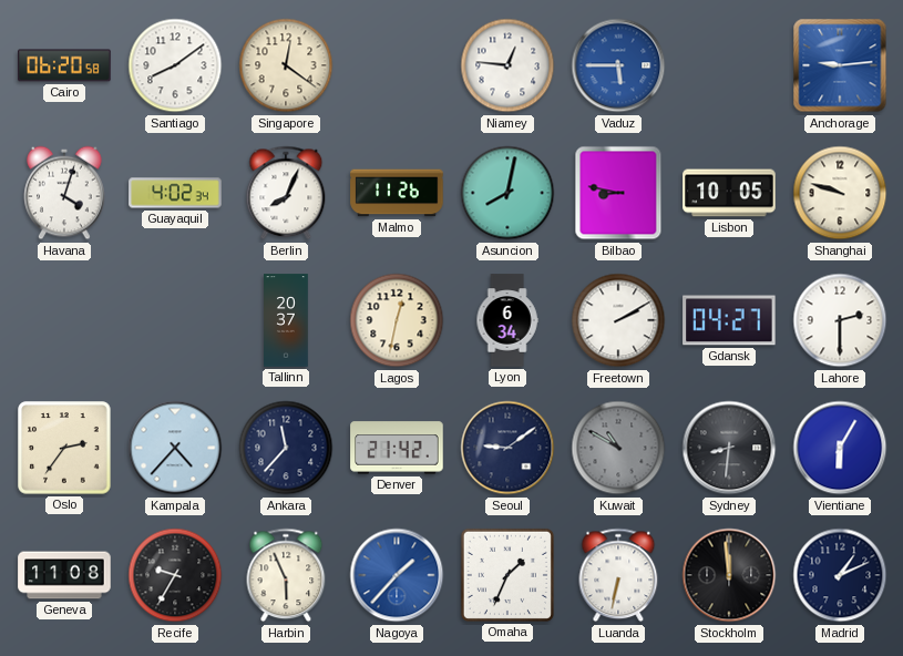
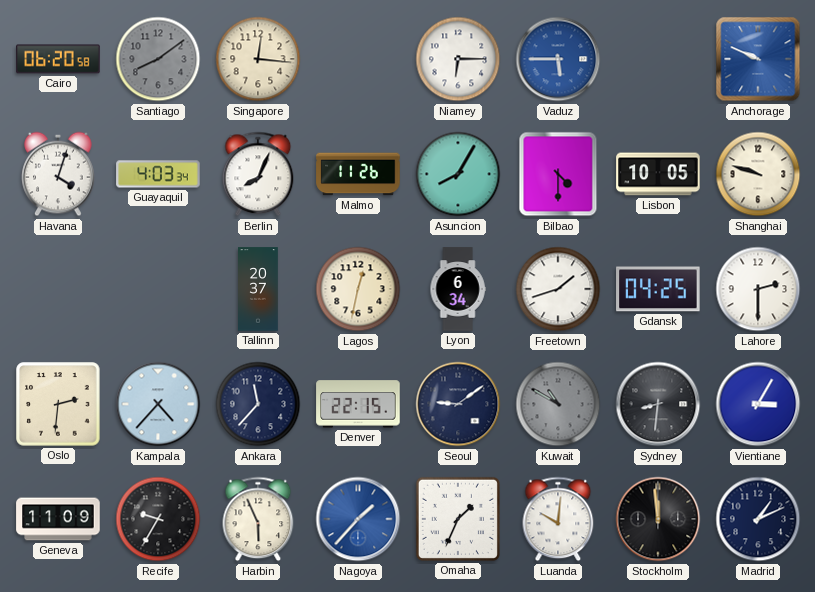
Santiago dial: white -> grey (158, 59)
Singapore: 12:21 -> 12:16 (258, 59)
Niamey: 12:46 -> 6:15 (458, 59)
Anchorage: 9:14 -> 9:49 (758, 59)
Guayaquil: 4:02 -> 4:03 (158, 174)
Asuncion: 8:02 -> 8:05 (458, 174)
Bilbao: 8:47 -> 4:30 (558, 174)
Freetown: 2:10 -> 1:42 (558, 289)
Gdansk: 04:27 -> 04:25 (658, 289)
Oslo: 2:36 -> 2:31 (58, 404)
Denver: 21:42 -> 22:15 (358, 404)
Vientiane: 6:05 -> 3:05 (758, 404)
Geneva: 11:08 -> 11:09 (58, 519)
Luanda: 6:32 -> 10:01 (558, 519)
